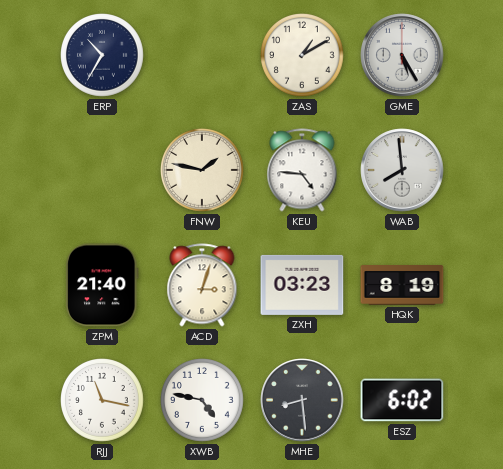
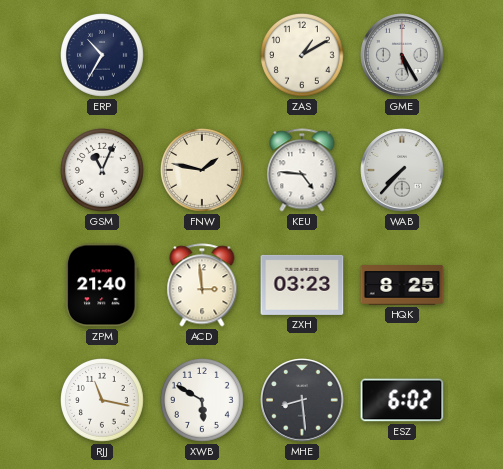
GSM: none -> 11:04 (103, 171)
WAB: 7:59 -> 7:37 (402, 170)
ACD: 3:03 -> 2:59 (202, 285)
HQK: 8:19 -> 8:25 (402, 285)
XWB: 4:47 -> 5:50 (203, 401)
